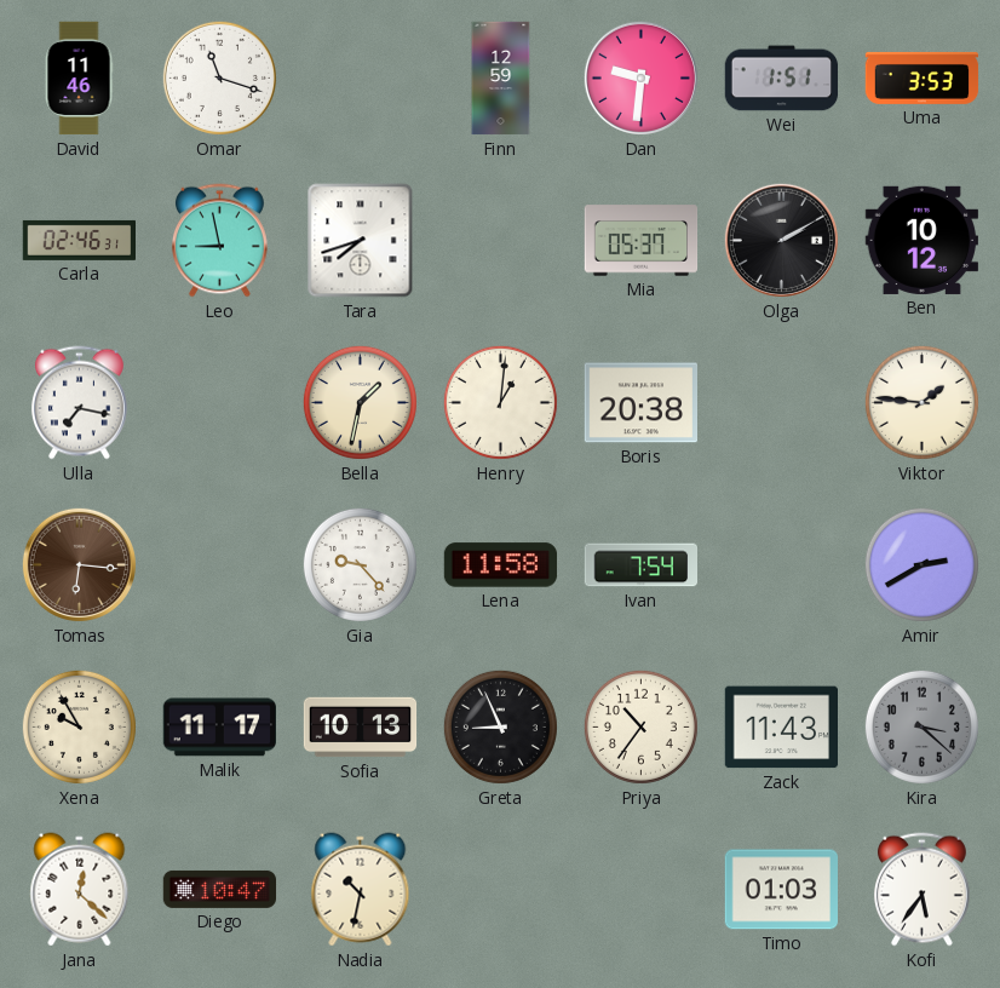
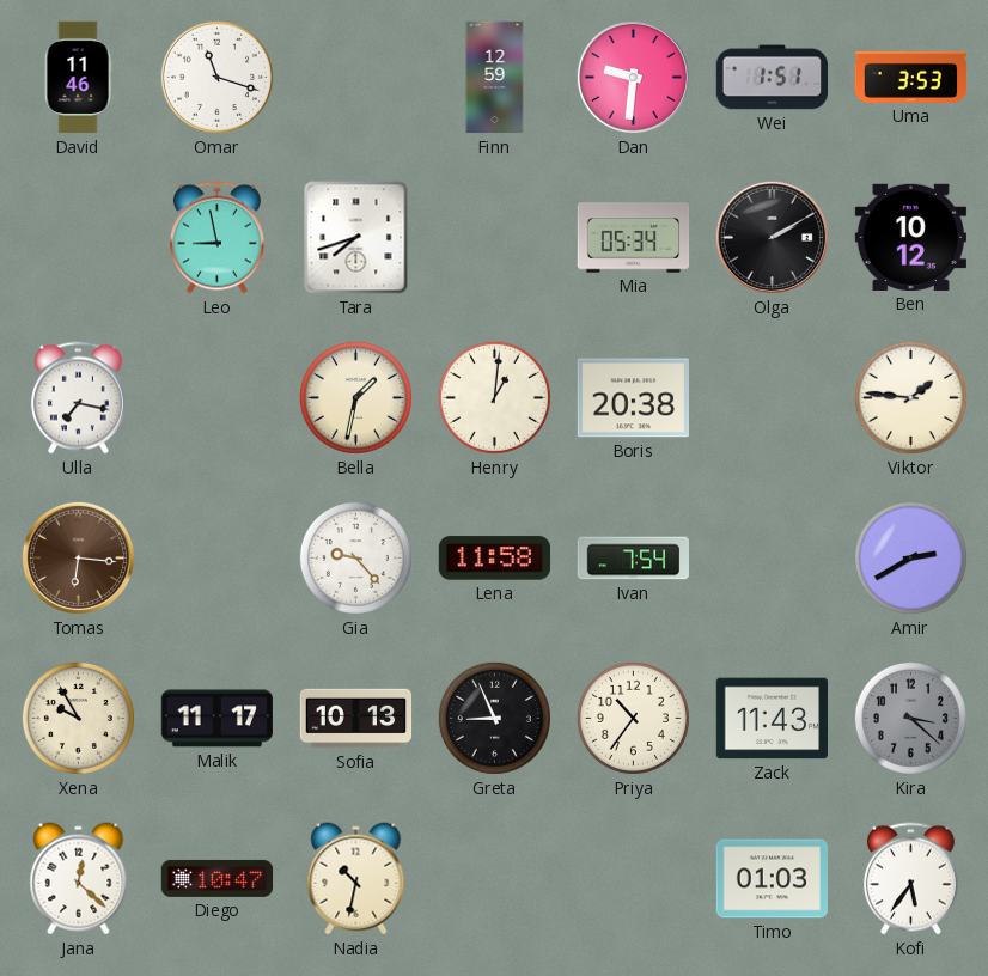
Carla: 02:46 -> none (80, 240)
Mia: 05:37 -> 05:34 (634, 238)
